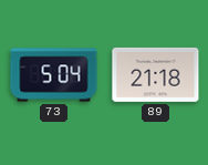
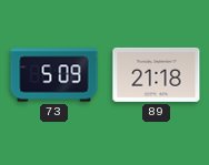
73: 5:04 -> 5:09 (54, 75)
